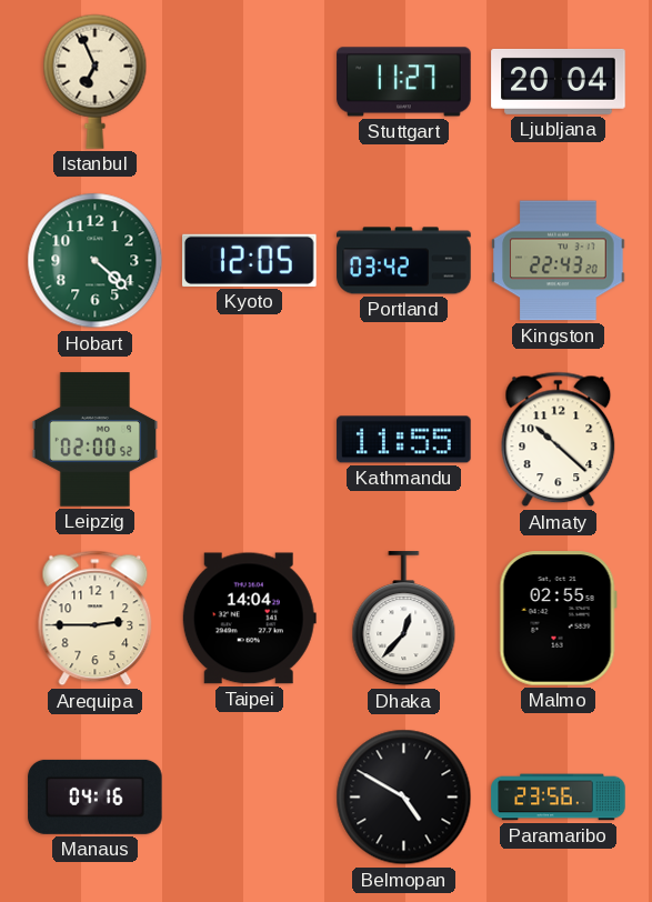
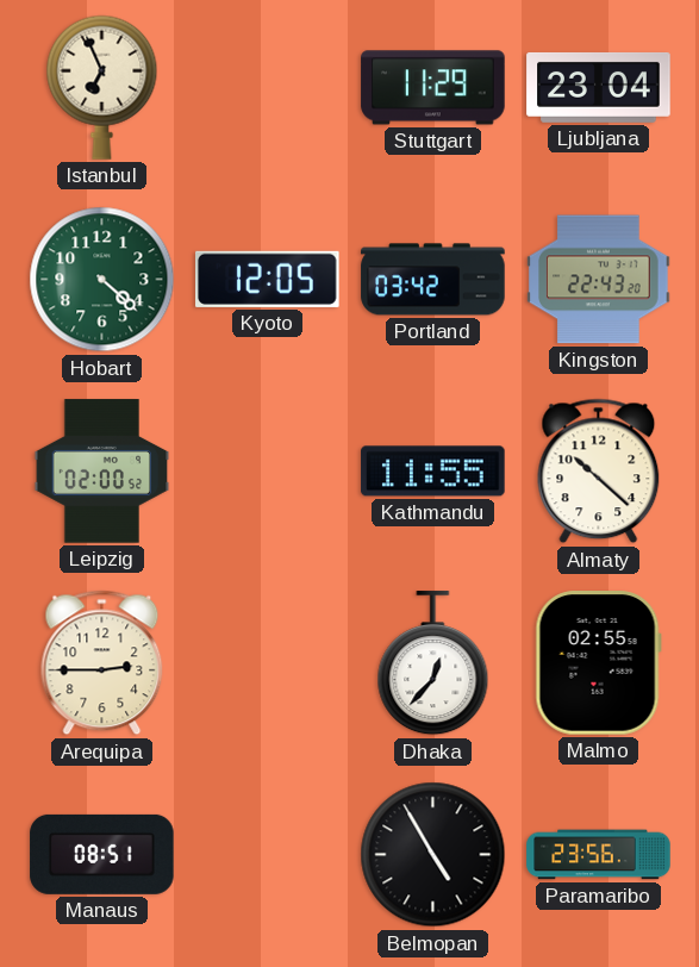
Stuttgart: 11:27 -> 11:29 (433, 88)
Ljubljana: 20:04 -> 23:04 (599, 87)
Taipei: 14:04 -> none (249, 619)
Manaus: 04:16 -> 08:51 (102, 854)
Belmopan: 4:50 -> 4:55 (433, 855)
